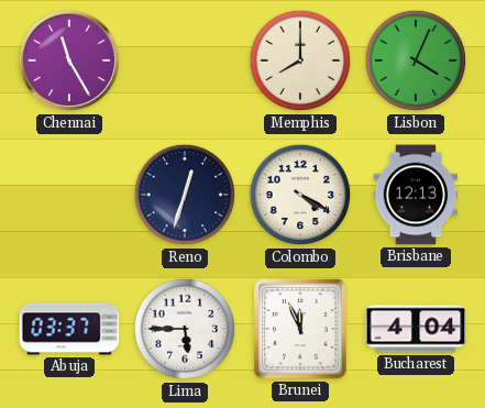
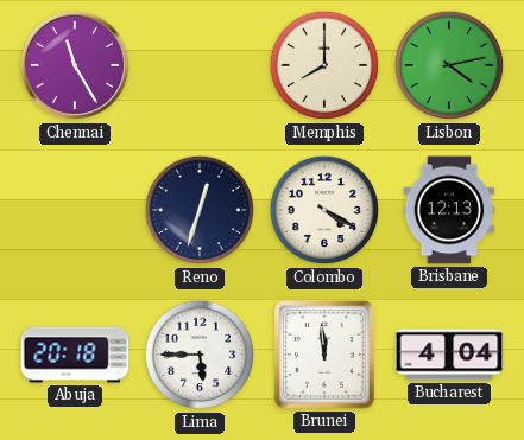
Lisbon: 4:04 -> 4:13 (449, 65)
Abuja: 03:37 -> 20:18 (75, 355)
Brunei: 11:56 -> 11:59 (324, 355)
